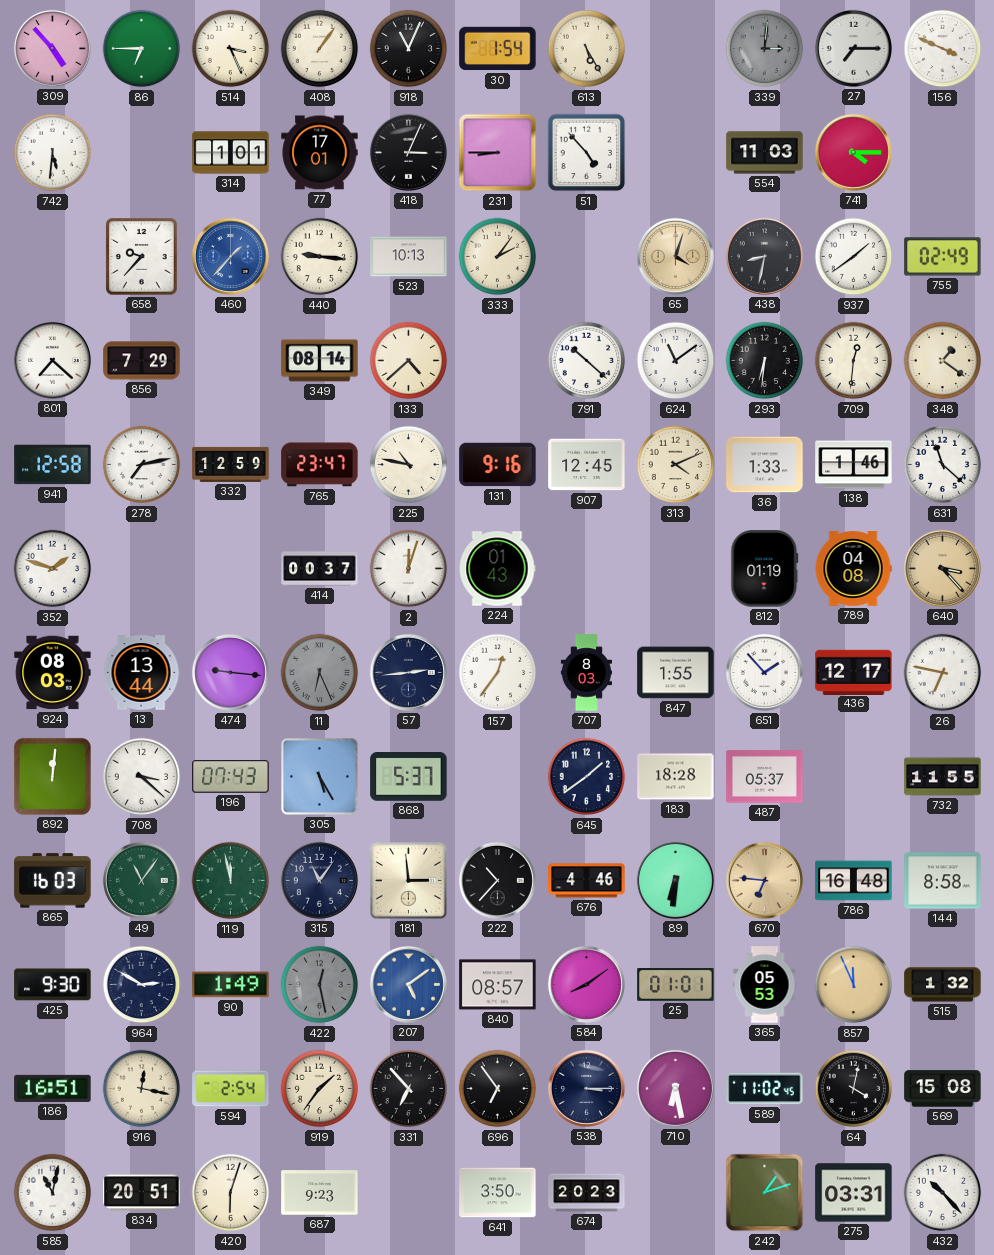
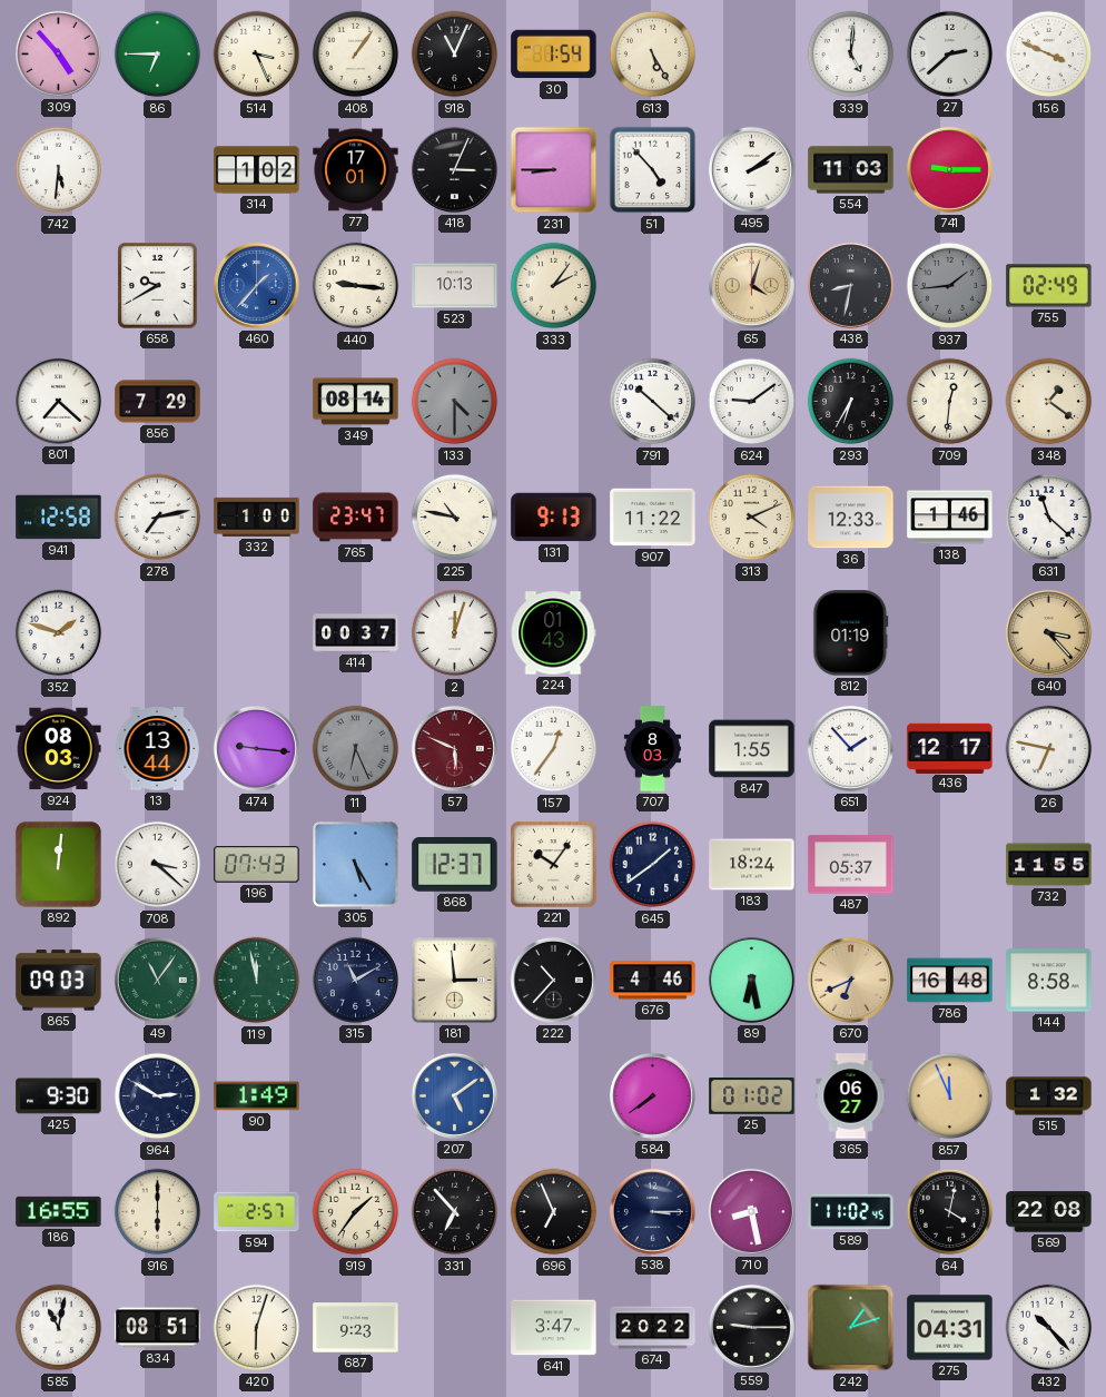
339: 3:01 -> 5:01 (851, 55)
339 dial: grey -> white (851, 55)
27: 7:15 -> 2:38 (949, 53)
314: 1:01 -> 1:02 (257, 170)
495: none -> 2:09 (751, 169)
741: 4:15 -> 9:15 (949, 169)
658: 9:37 -> 9:40 (158, 286)
937: 1:39 -> 1:44 (950, 286)
937 dial: white -> grey (950, 286)
133: 4:38 -> 4:30 (455, 402)
133 dial: cream -> grey (455, 402)
624: 11:09 -> 9:09 (752, 402)
293: 6:31 -> 6:35 (851, 402)
332: 12:59 -> 1:00 (257, 517)
131: 9:16 -> 9:13 (554, 518)
907: 12:45 -> 11:22 (653, 518)
36: 1:33 -> 12:33 (851, 518)
789: 04:08 -> none (853, 569)
57: 2:44 -> 5:49 (454, 748)
57 dial: navy -> burgundy (454, 748)
868: 5:37 -> 12:37 (455, 865)
221: none -> 10:06 (554, 865)
183: 18:28 -> 18:24 (752, 865)
865: 16:03 -> 09:03 (59, 981)
315: 11:06 -> 11:10 (355, 980)
89: 6:31 -> 6:28 (751, 980)
670: 6:46 -> 6:41 (850, 980)
422: 12:28 -> none (320, 985)
840: 08:57 -> none (498, 985)
584: 8:09 -> 7:39 (652, 1095)
25: 01:01 -> 01:02 (752, 1096)
365: 05:53 -> 06:27 (851, 1096)
186: 16:51 -> 16:55 (59, 1211)
916: 12:17 -> 6:00 (158, 1212)
594: 2:54 -> 2:57 (257, 1212)
696: 6:54 -> 6:56 (554, 1212)
710: 6:28 -> 8:28 (751, 1211)
569: 15:08 -> 22:08 (1049, 1212)
834: 20:51 -> 08:51 (158, 1328)
641: 3:50 -> 3:47 (554, 1328)
674: 20:23 -> 20:22 (653, 1328)
559: none -> 9:15 (751, 1327)
275: 03:31 -> 04:31 (950, 1328)
